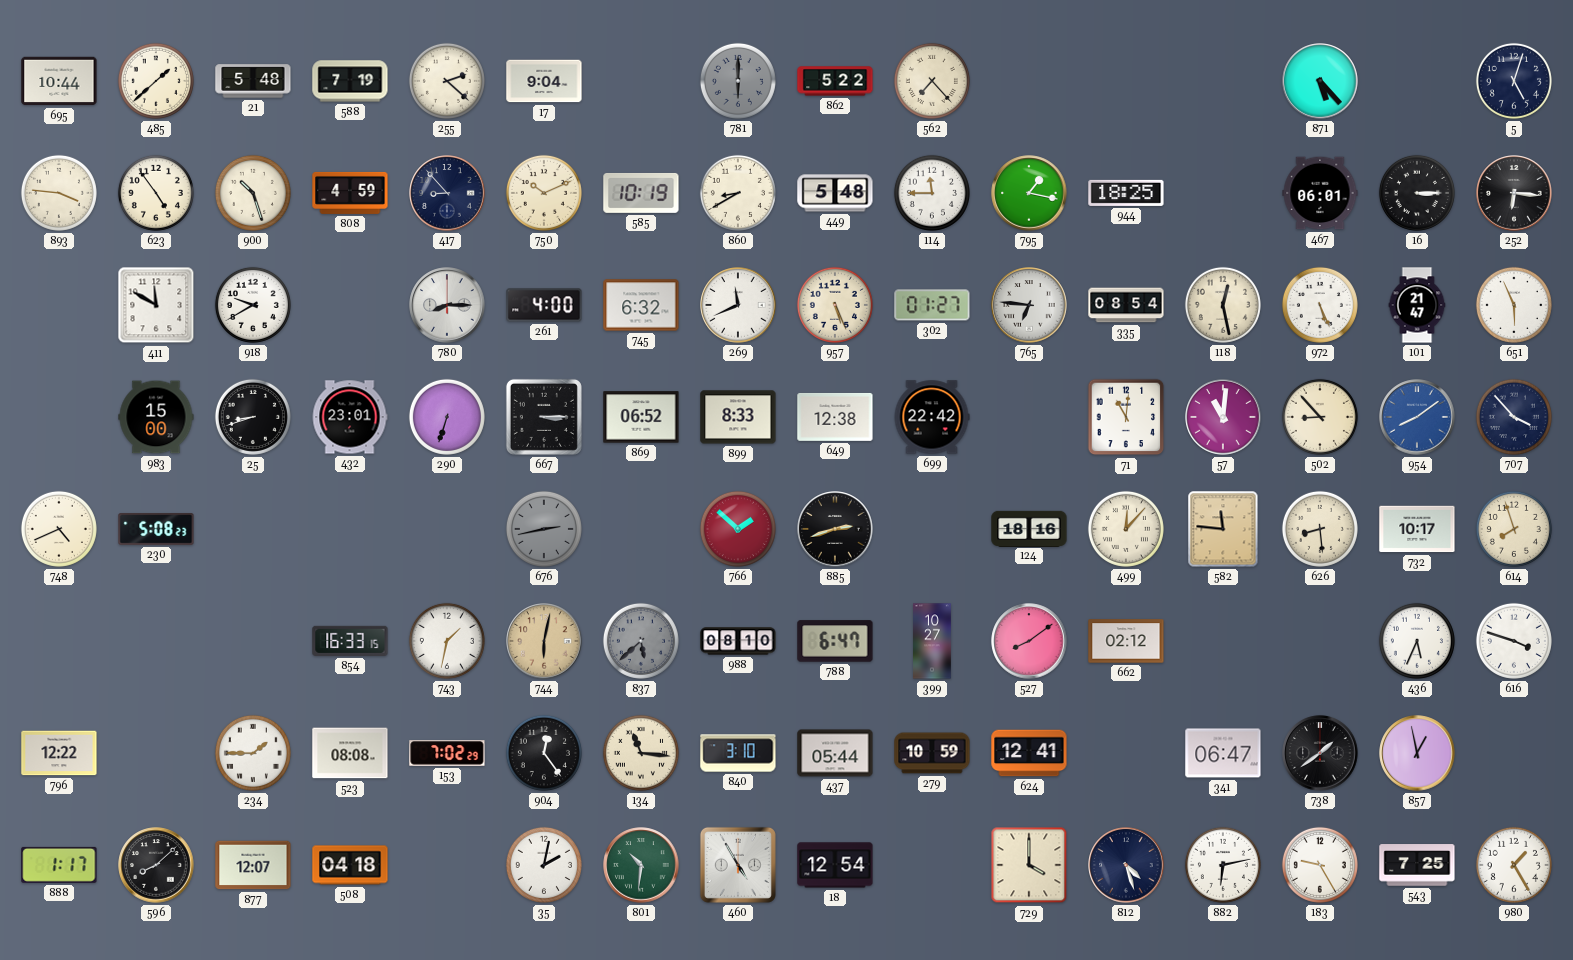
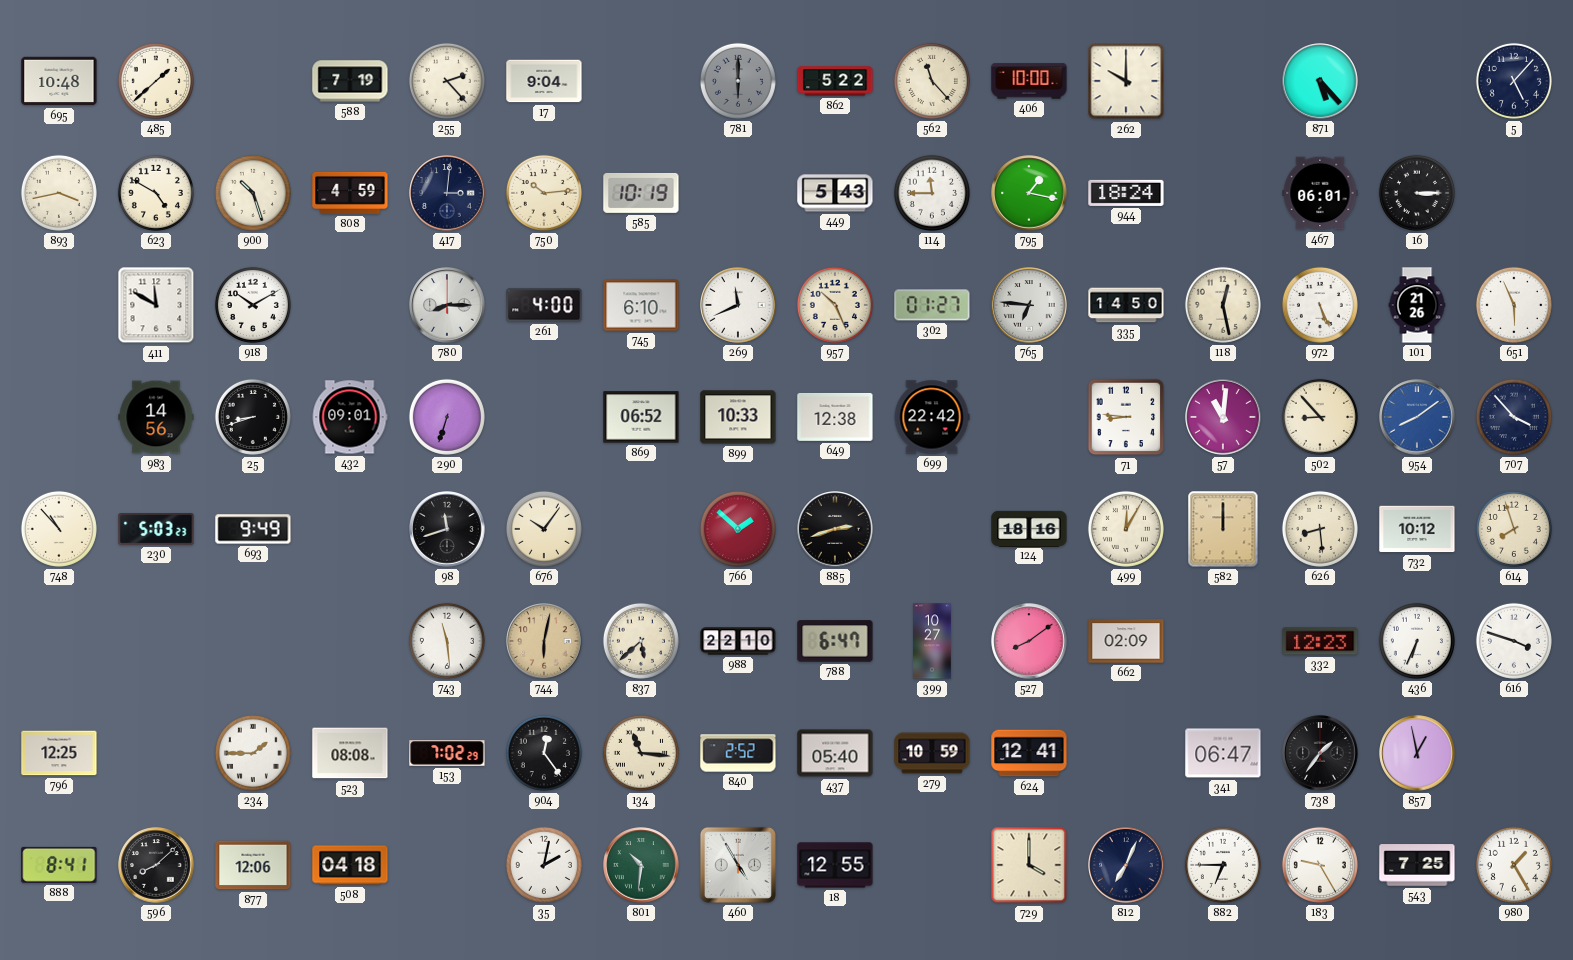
695: 10:44 -> 10:48 (59, 81)
21: 5:48 -> none (253, 81)
255: 2:22 -> 2:23 (447, 81)
562: 7:23 -> 11:23 (932, 81)
406: none -> 10:00 (1029, 81)
262: none -> 10:00 (1126, 81)
5: 5:03 -> 5:07 (1514, 81)
893: 3:46 -> 3:43 (59, 193)
623: 4:54 -> 4:50 (156, 193)
417: 8:53 -> 3:01 (447, 193)
750: 10:11 -> 10:14 (544, 193)
860: 8:40 -> none (738, 193)
449: 5:48 -> 5:43 (835, 193)
944: 18:25 -> 18:24 (1126, 193)
252: 6:16 -> none (1514, 193)
918: 9:40 -> 10:10 (253, 305)
745: 6:32 -> 6:10 (641, 305)
957: 5:26 -> 10:26 (835, 305)
335: 08:54 -> 14:50 (1126, 305)
101: 21:47 -> 21:26 (1417, 305)
983: 15:00 -> 14:56 (156, 417)
432: 23:01 -> 09:01 (350, 417)
667: 3:15 -> none (544, 417)
899: 8:33 -> 10:33 (738, 417)
71: 11:01 -> 8:46 (1126, 417)
748: 4:41 -> 10:53 (59, 529)
230: 5:08 -> 5:03 (156, 530)
693: none -> 9:49 (253, 529)
98: none -> 11:42 (447, 529)
676: 2:43 -> 10:06 (544, 529)
676 dial: grey -> cream (544, 529)
499: 12:07 -> 12:05 (1126, 529)
582: 11:46 -> 12:00 (1223, 529)
732: 10:17 -> 10:12 (1417, 529)
854: 16:33 -> none (350, 641)
743: 1:32 -> 11:29 (447, 641)
837 dial: grey -> cream (641, 641)
988: 08:10 -> 22:10 (738, 641)
662: 02:12 -> 02:09 (1126, 641)
332: none -> 12:23 (1320, 641)
436: 5:34 -> 6:34 (1417, 641)
796: 12:22 -> 12:25 (59, 753)
840: 3:10 -> 2:52 (738, 753)
437: 05:44 -> 05:40 (835, 753)
738: 1:39 -> 1:36 (1320, 753)
888: 1:17 -> 8:41 (59, 865)
877: 12:07 -> 12:06 (253, 865)
18: 12:54 -> 12:55 (835, 865)
812: 4:27 -> 7:04 (1126, 865)
882: 6:13 -> 6:45 (1223, 865)
